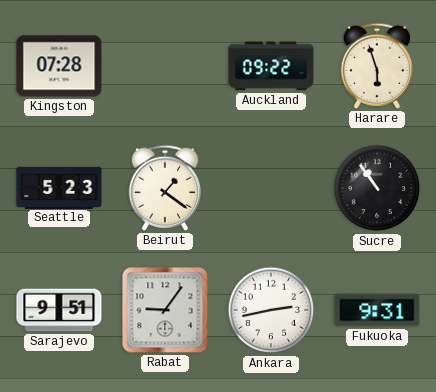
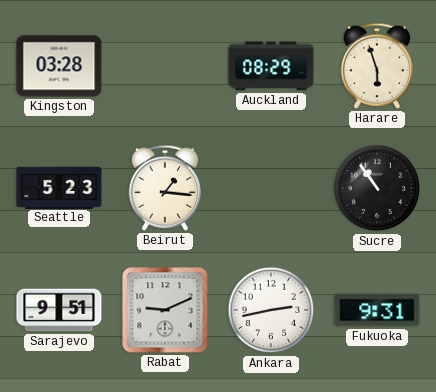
Kingston: 07:28 -> 03:28 (59, 66)
Auckland: 09:22 -> 08:29 (271, 66)
Beirut: 1:21 -> 1:16 (164, 188)
Rabat: 9:06 -> 9:11 (165, 310)
